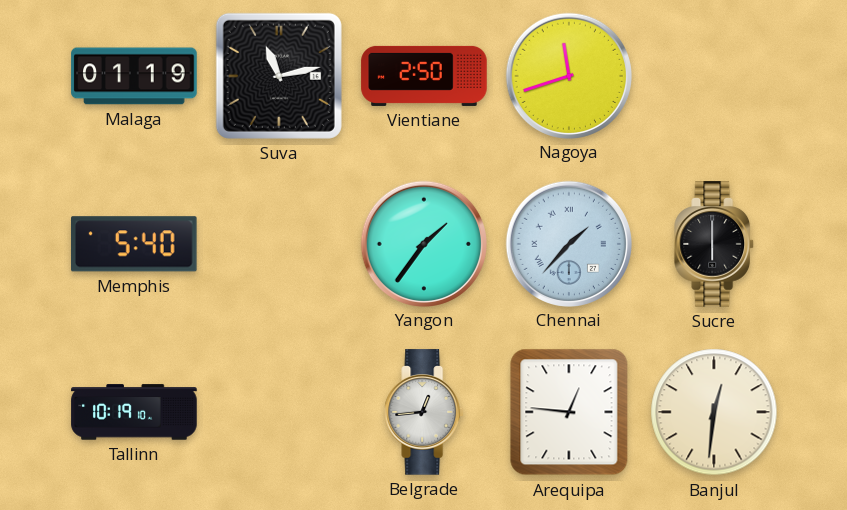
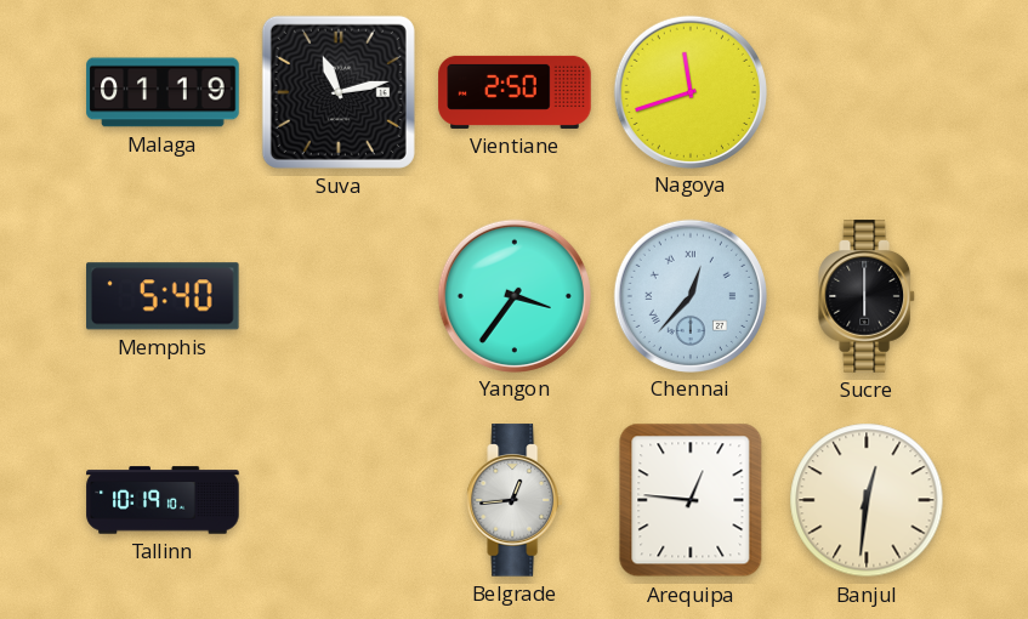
Yangon: 1:36 -> 3:36 (513, 295)
Chennai: 1:37 -> 12:37 (689, 295)
